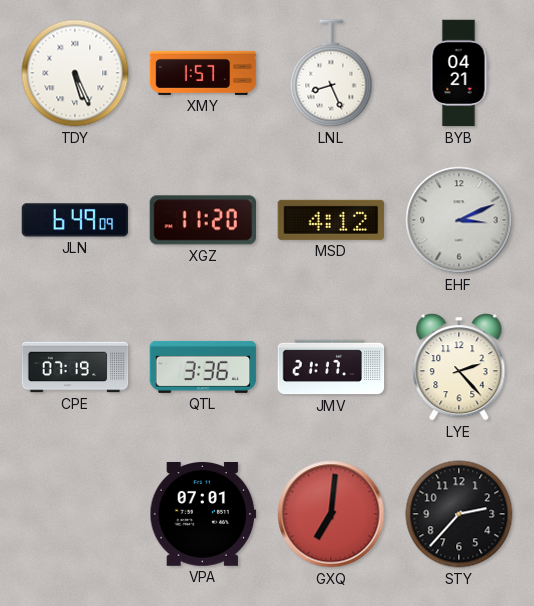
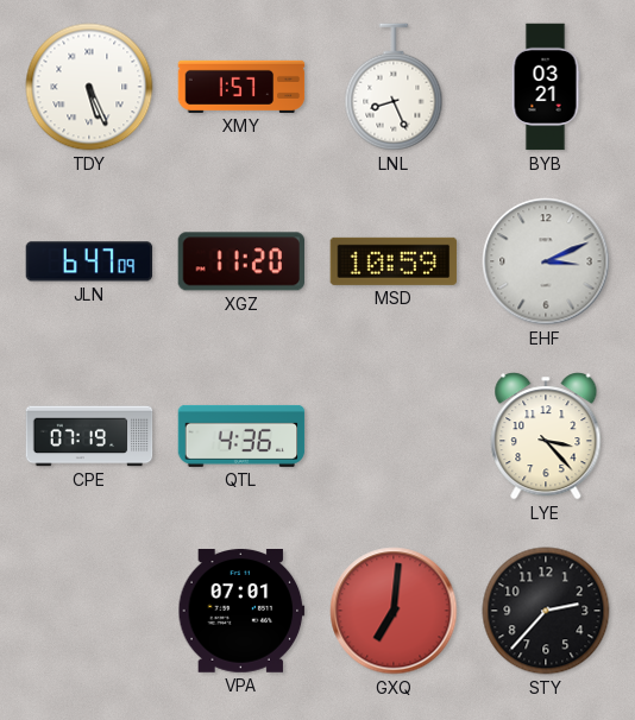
BYB: 04:21 -> 03:21 (546, 87)
JLN: 6:49 -> 6:47 (89, 261)
MSD: 4:12 -> 10:59 (394, 261)
QTL: 3:36 -> 4:36 (241, 436)
JMV: 21:17 -> none (331, 367)
LYE: 2:23 -> 3:23 (546, 436)
